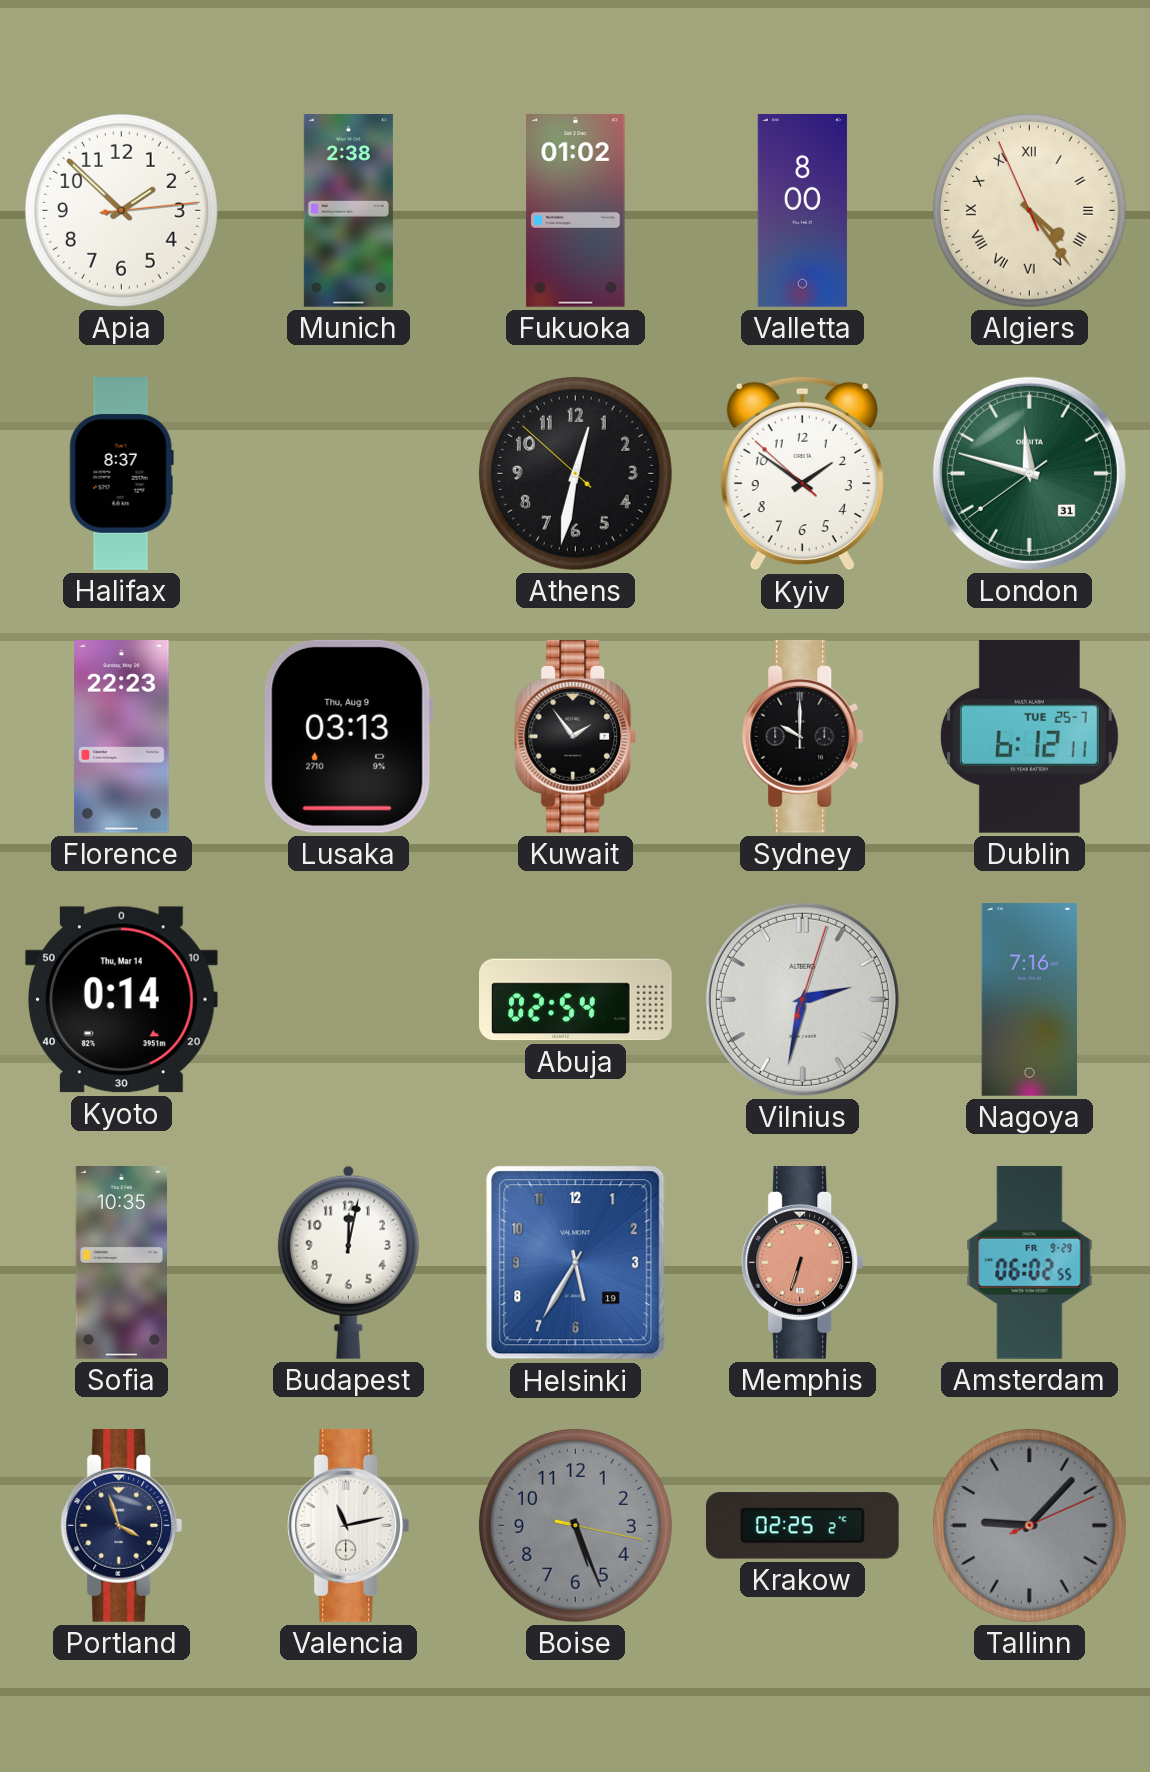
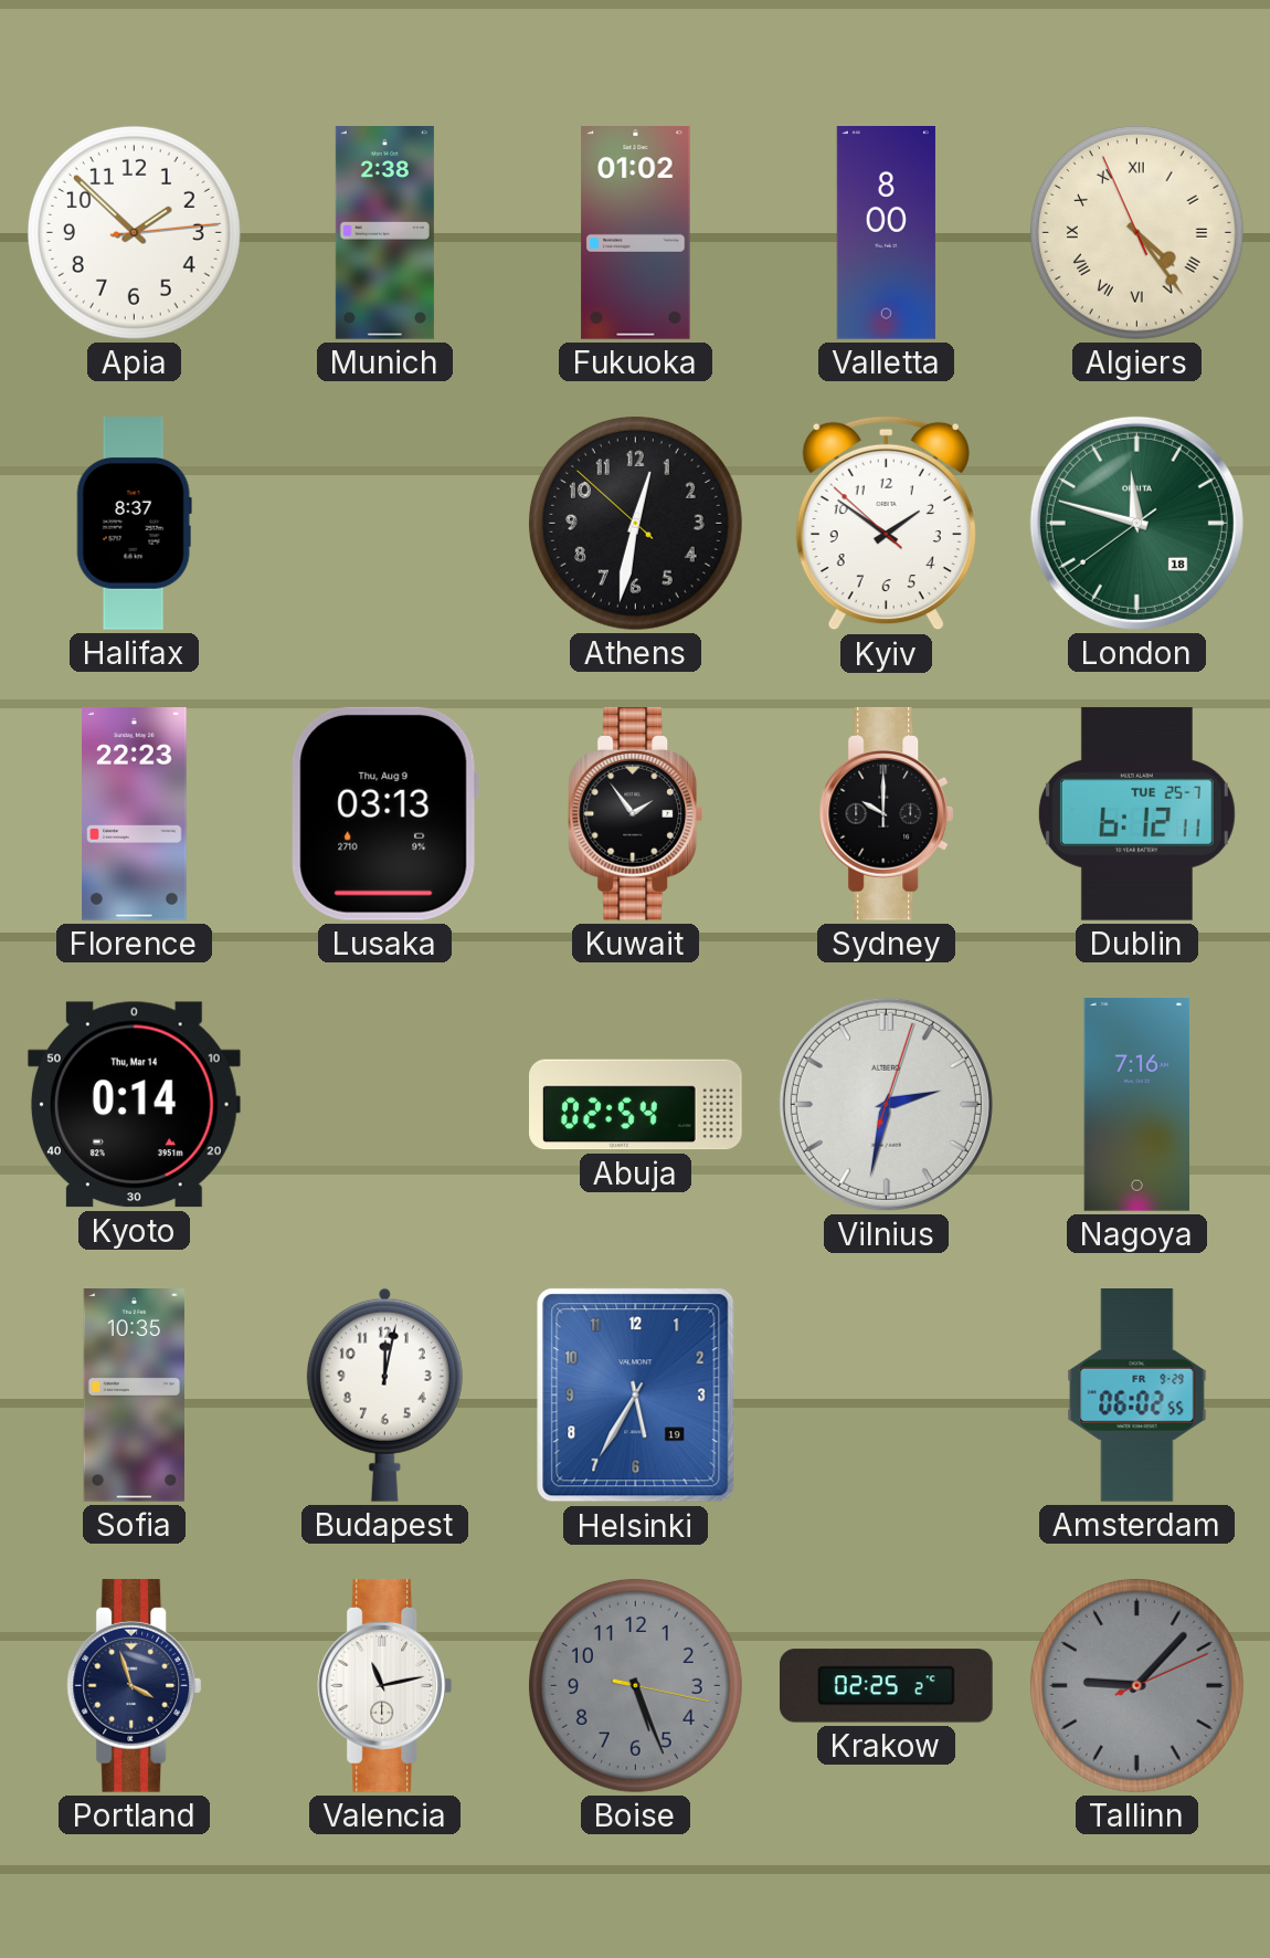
London date: 31 -> 18 (1136, 523)
Memphis: 6:33 -> none (803, 1262)
